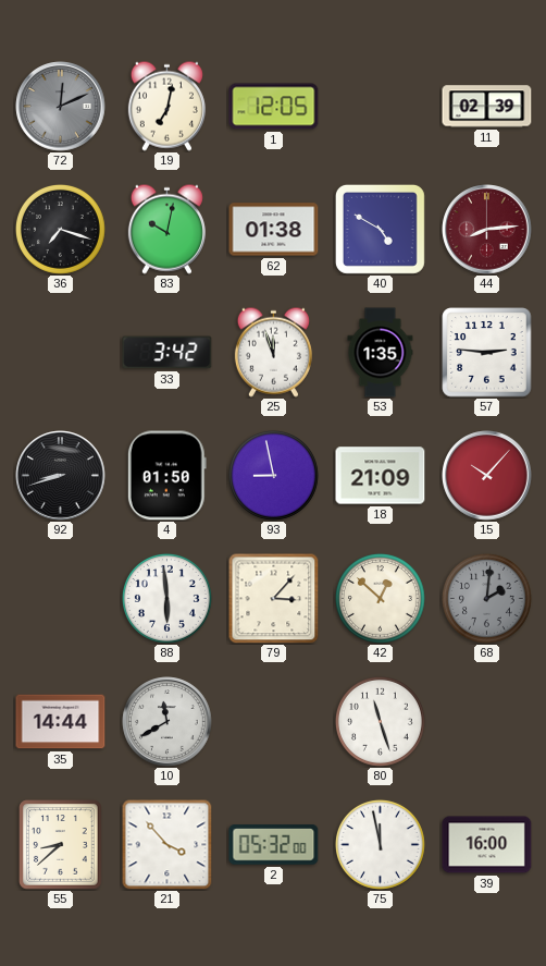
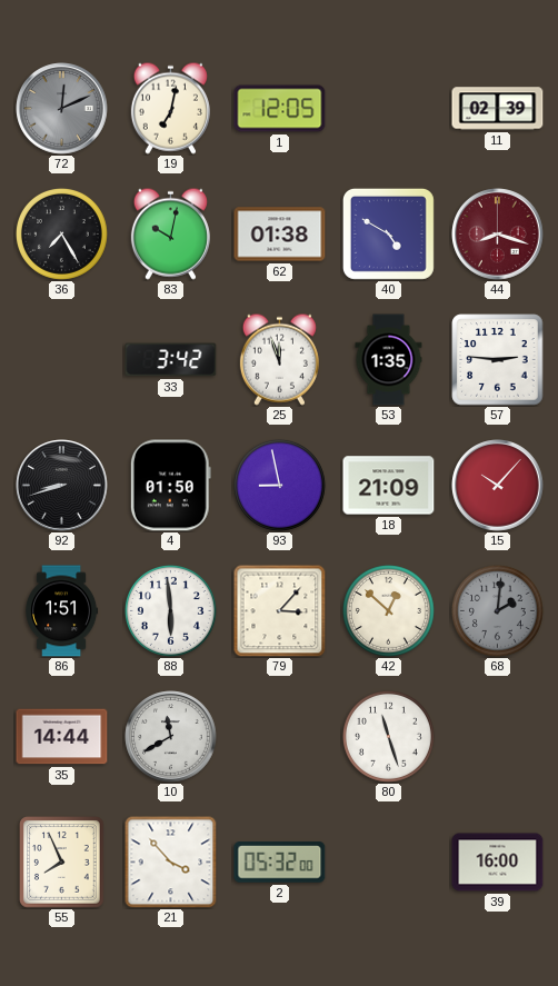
36: 7:18 -> 7:25 (61, 233)
44: 8:14 -> 8:18 (498, 235)
86: none -> 1:51 (62, 611)
55: 8:38 -> 7:56 (62, 863)
75: 11:58 -> none (380, 844)
